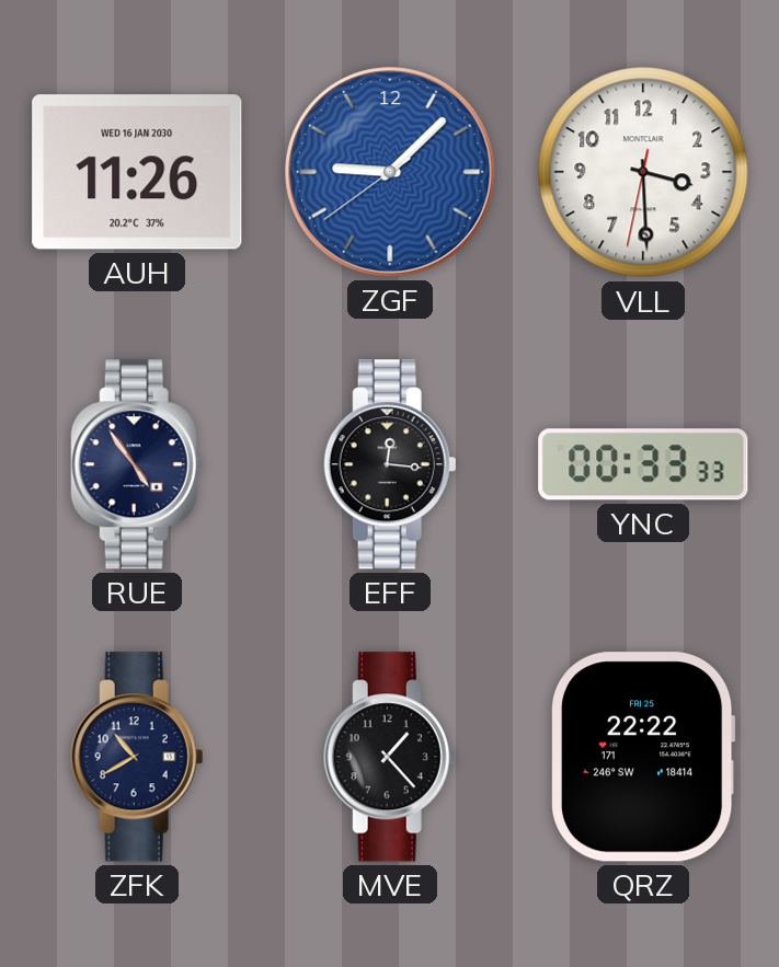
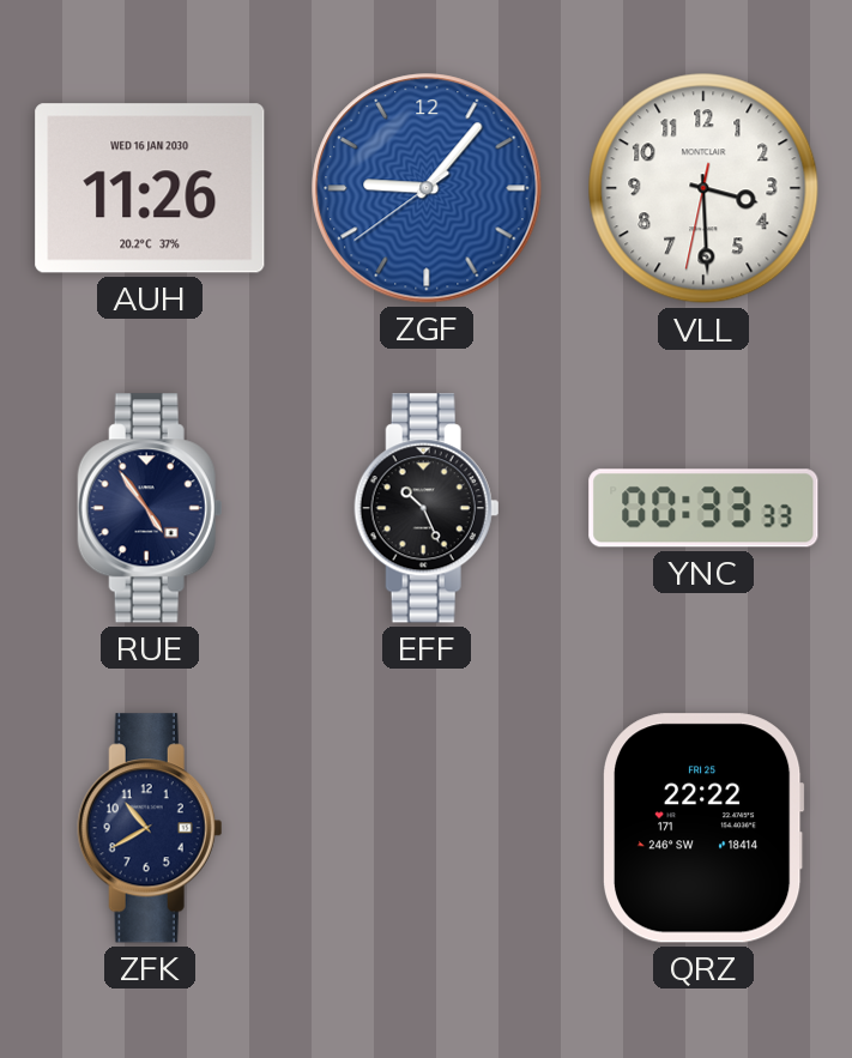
ZGF: 9:07 -> 9:06 (427, 188)
EFF: 12:16 -> 10:26 (427, 508)
MVE: 1:23 -> none (390, 757)
